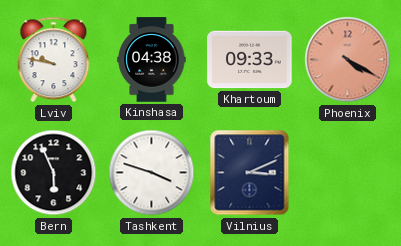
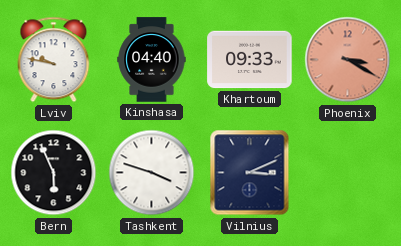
Kinshasa: 04:38 -> 04:40 (152, 60)
Phoenix: 4:20 -> 3:20 (348, 60)
